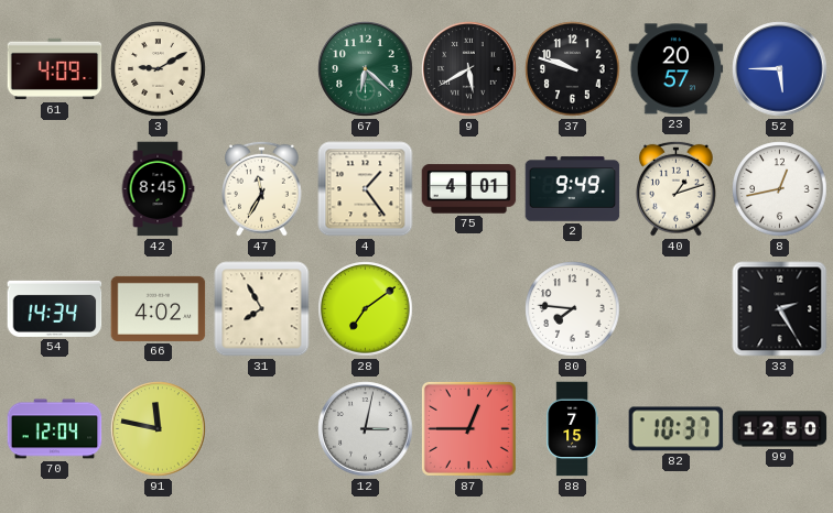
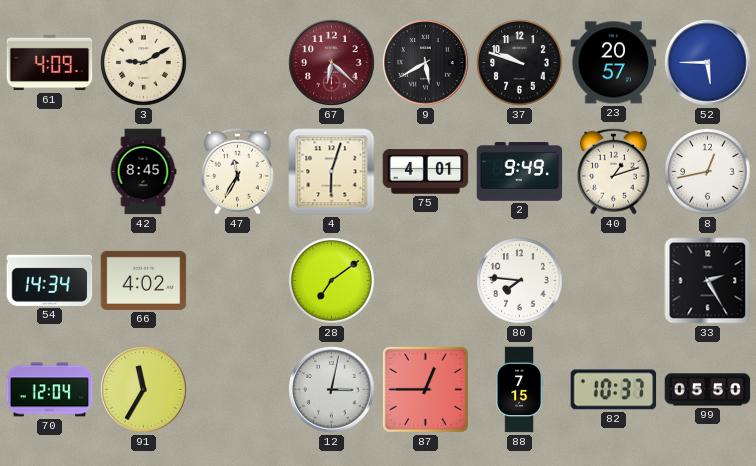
67 dial: green -> burgundy (332, 63)
4: 1:24 -> 6:03 (332, 172)
31: 7:55 -> none (262, 309)
91: 11:47 -> 11:35 (144, 390)
99: 12:50 -> 05:50 (708, 390)
